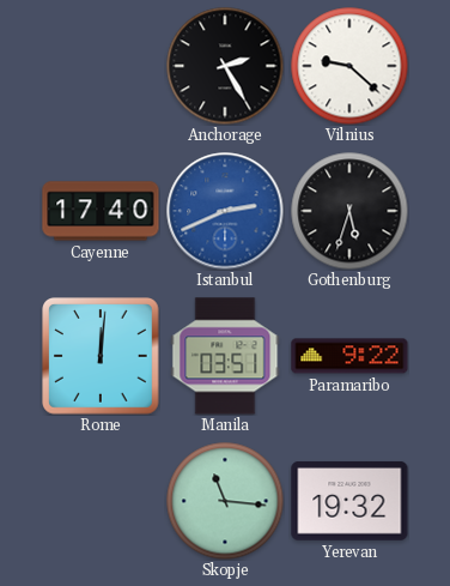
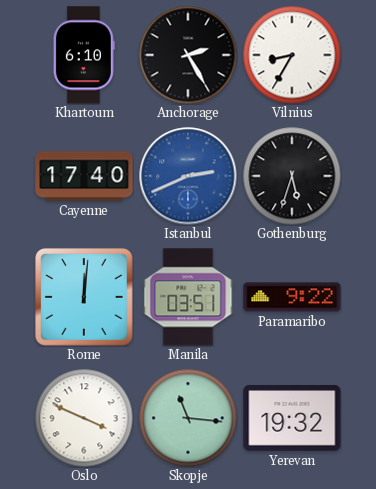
Khartoum: none -> 6:10 (84, 55)
Vilnius: 9:22 -> 8:35 (292, 55)
Oslo: none -> 3:49 (84, 418)
